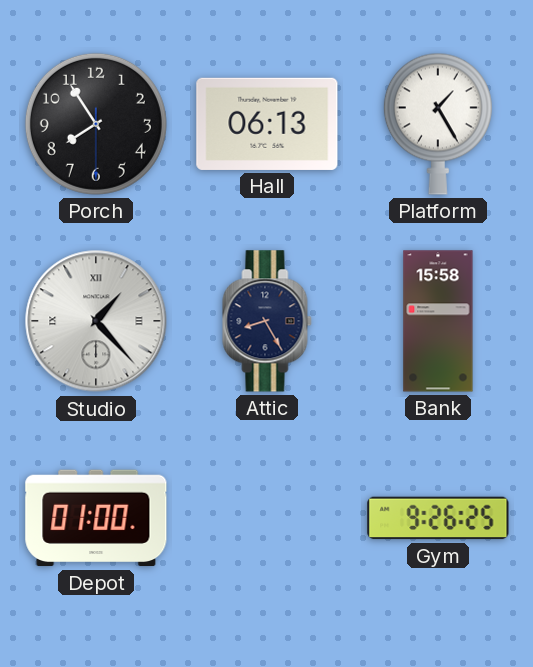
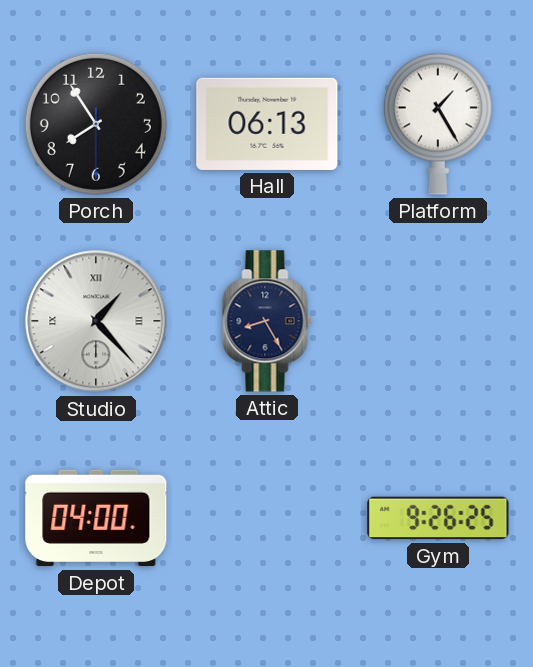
Bank: 15:58 -> none (438, 321)
Depot: 01:00 -> 04:00 (96, 518)
